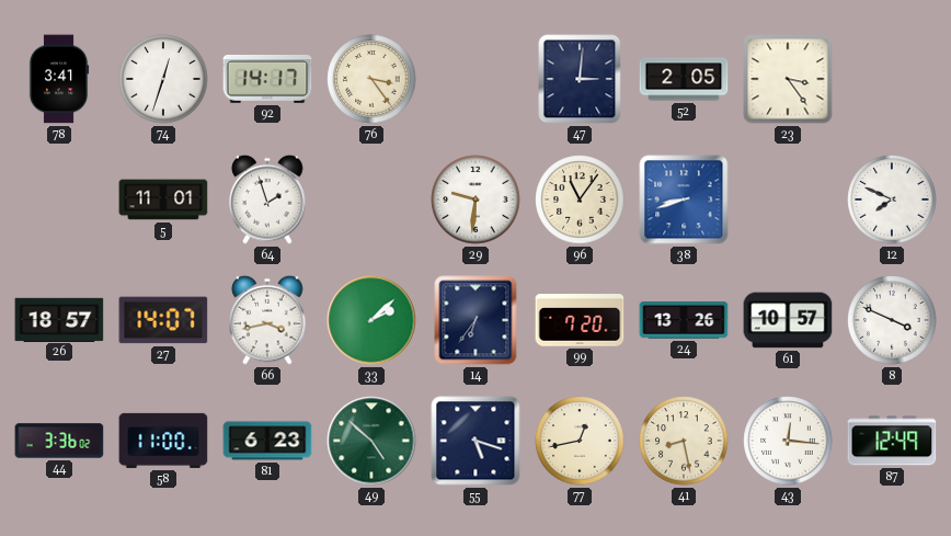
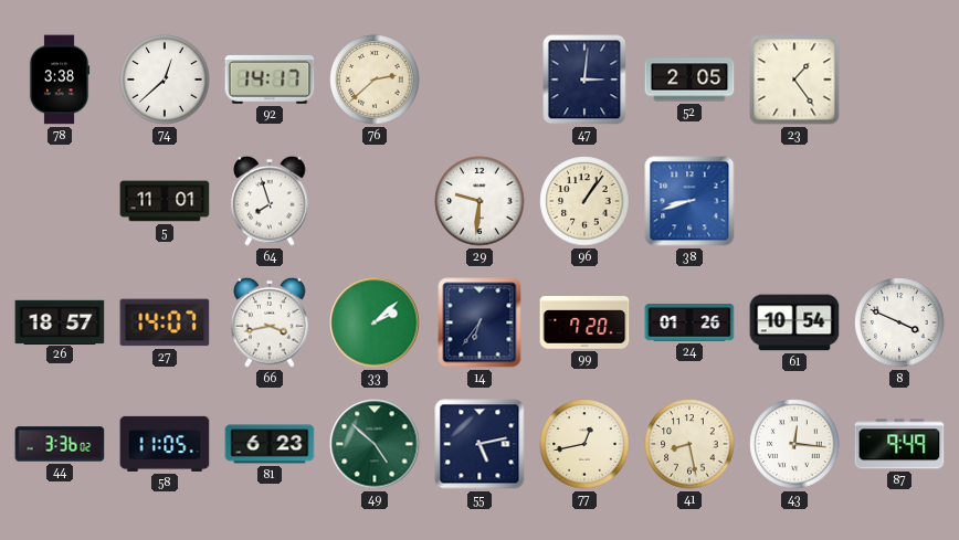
78: 3:41 -> 3:38 (60, 80)
74: 12:33 -> 12:38 (165, 80)
76: 3:24 -> 2:38 (375, 80)
23: 3:24 -> 1:24 (794, 80)
64: 1:57 -> 7:57 (270, 201)
96: 11:06 -> 1:06 (584, 201)
12: 7:49 -> none (892, 199)
24: 13:26 -> 01:26 (689, 322)
61: 10:57 -> 10:54 (794, 322)
58: 11:00 -> 11:05 (165, 444)
55: 5:18 -> 5:13 (479, 444)
87: 12:49 -> 9:49 (899, 444)
